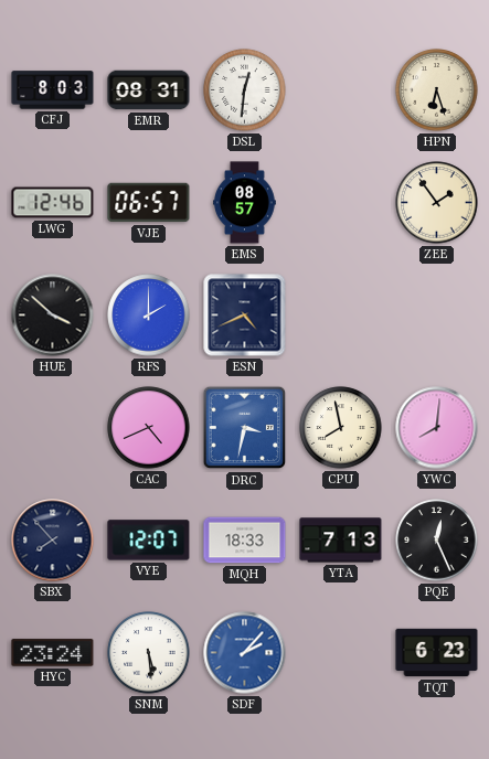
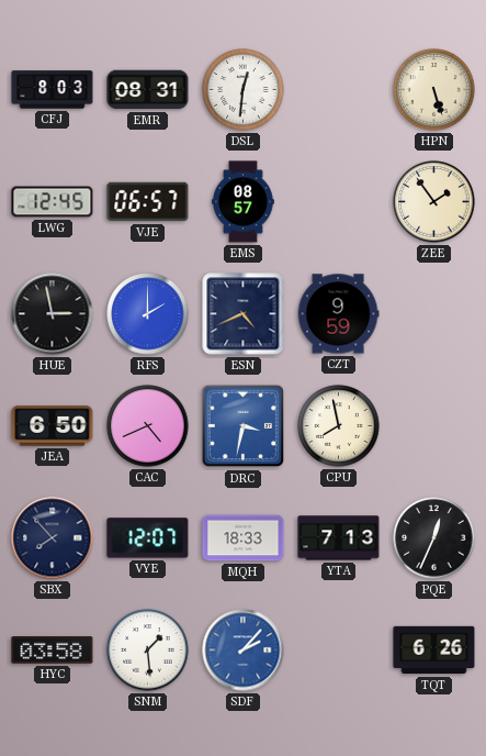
HPN: 6:27 -> 5:27 (434, 90)
LWG: 12:46 -> 12:45 (53, 202)
HUE: 3:52 -> 2:58 (53, 314)
CZT: none -> 9:59 (338, 314)
JEA: none -> 6:50 (53, 426)
YWC: 8:01 -> none (437, 428)
PQE: 12:26 -> 12:34 (434, 538)
HYC: 23:24 -> 03:58 (53, 651)
SNM: 5:29 -> 1:29 (148, 651)
TQT: 6:23 -> 6:26 (434, 651)
